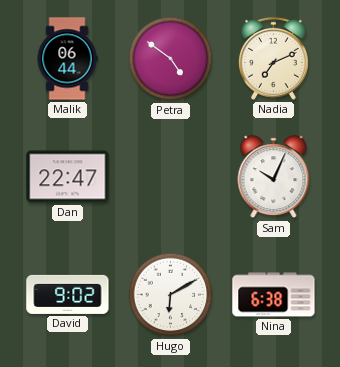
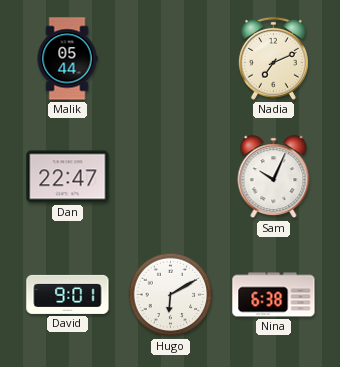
Malik: 06:44 -> 05:44 (67, 59)
Petra: 4:51 -> none (171, 59)
David: 9:02 -> 9:01 (68, 294)
